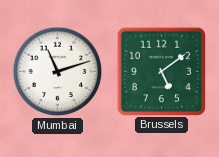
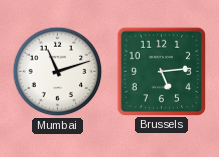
Brussels: 5:09 -> 5:14 (161, 71)
